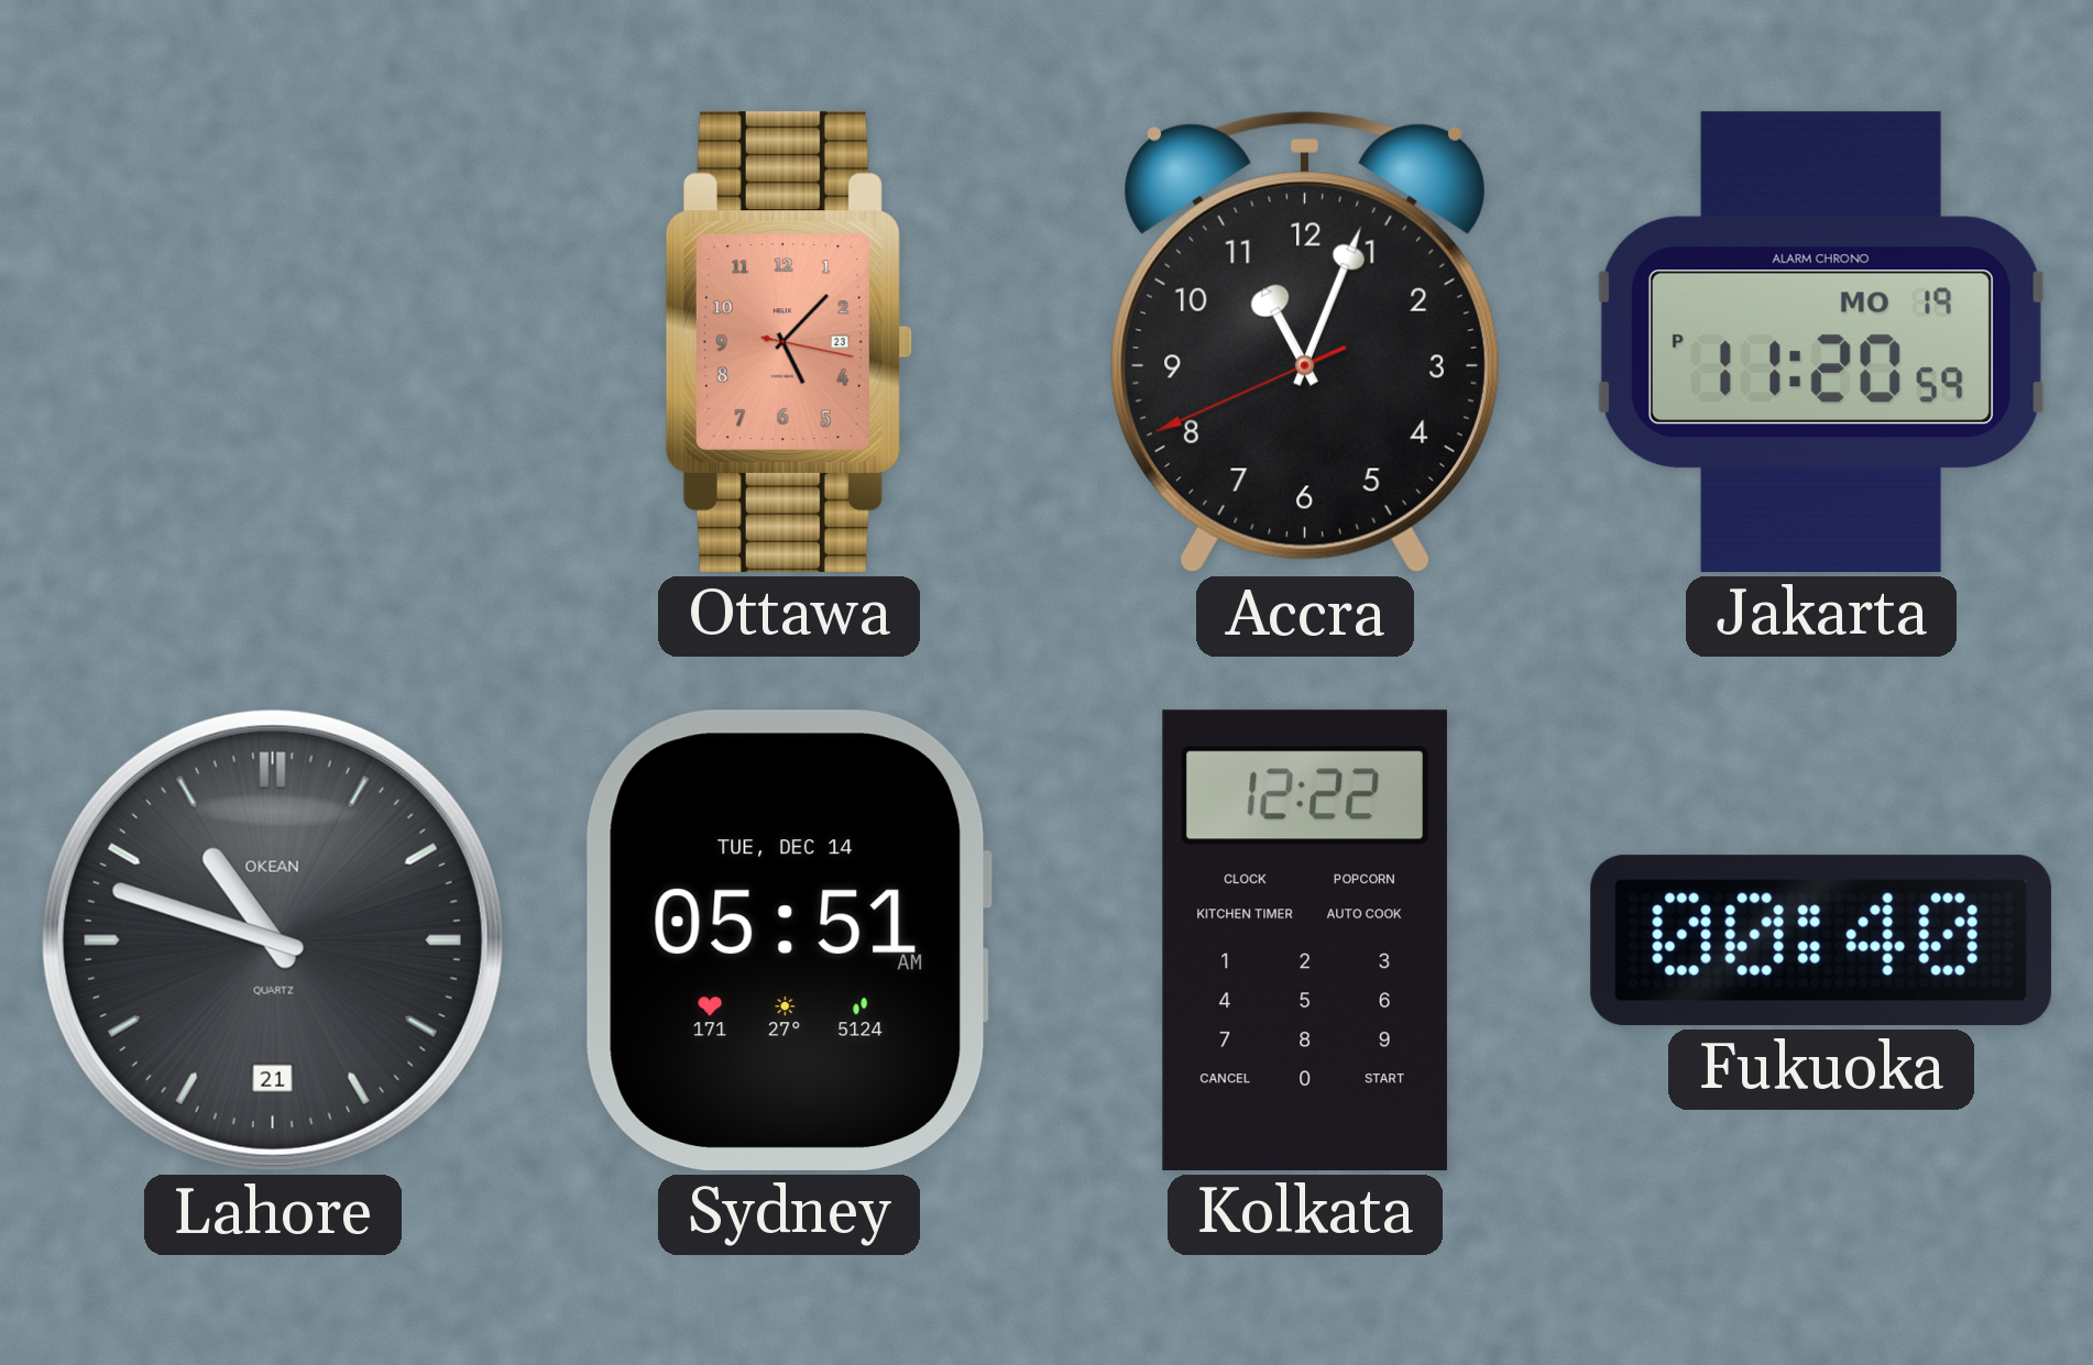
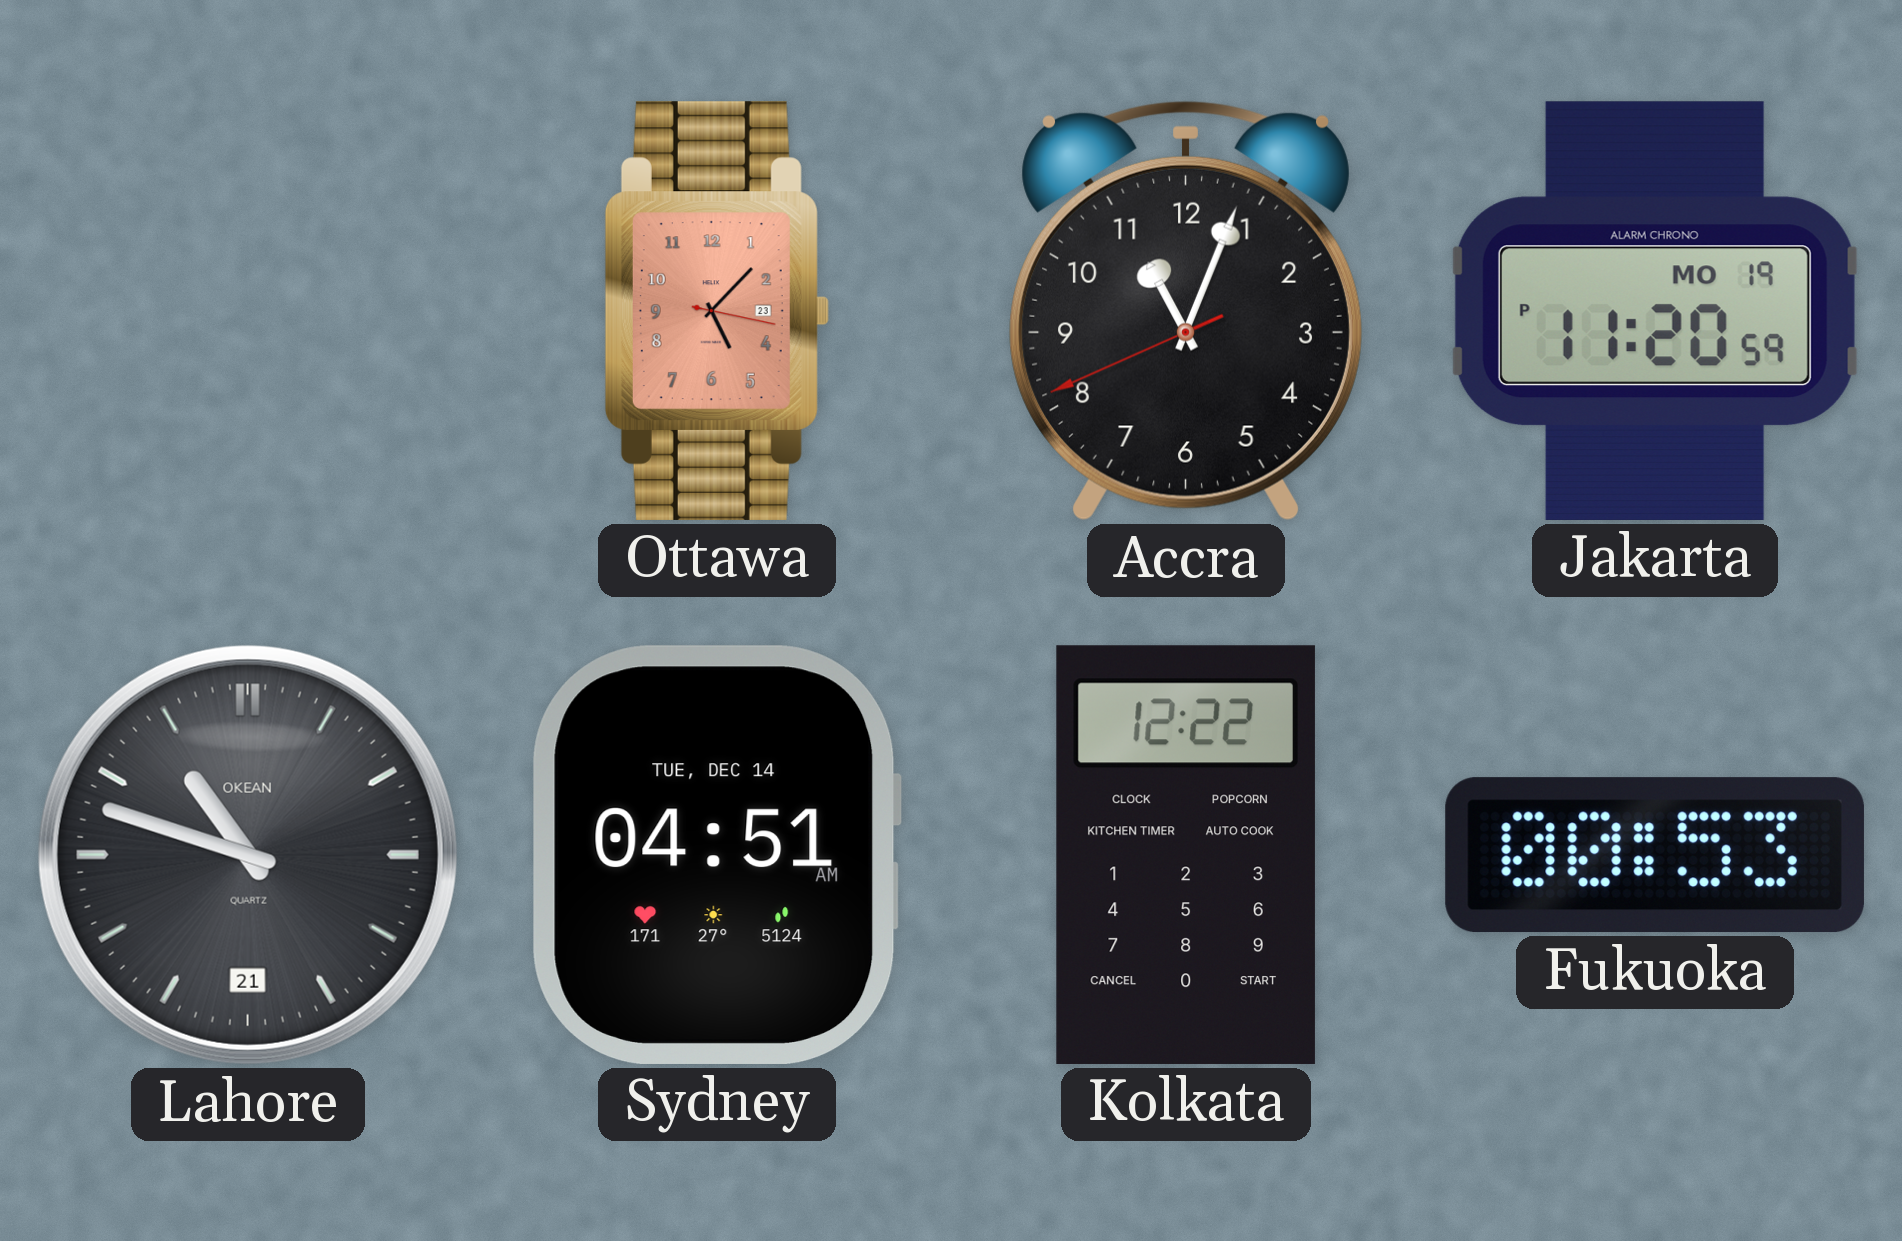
Sydney: 05:51 -> 04:51 (717, 855)
Fukuoka: 00:40 -> 00:53 (1655, 855)
